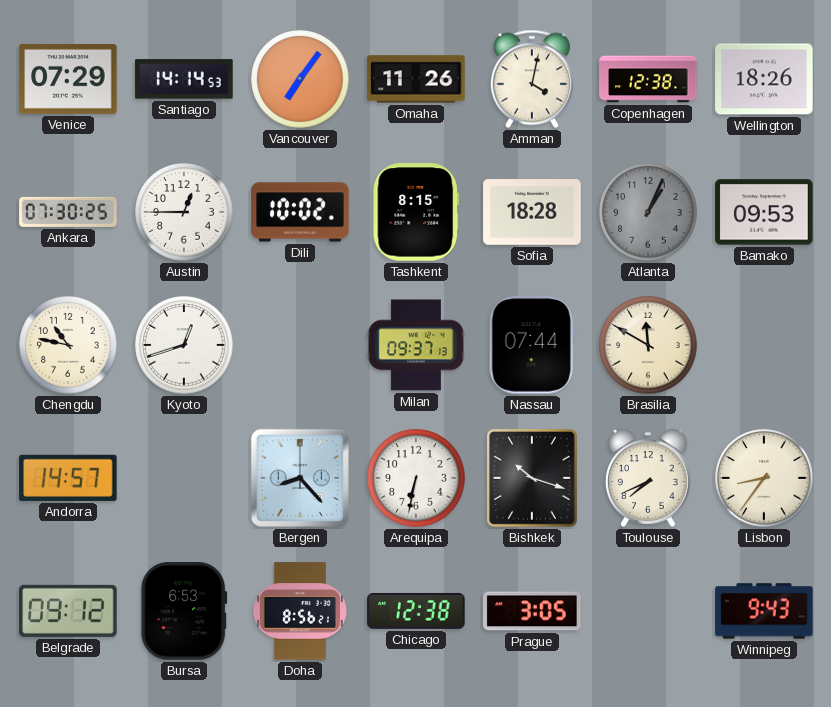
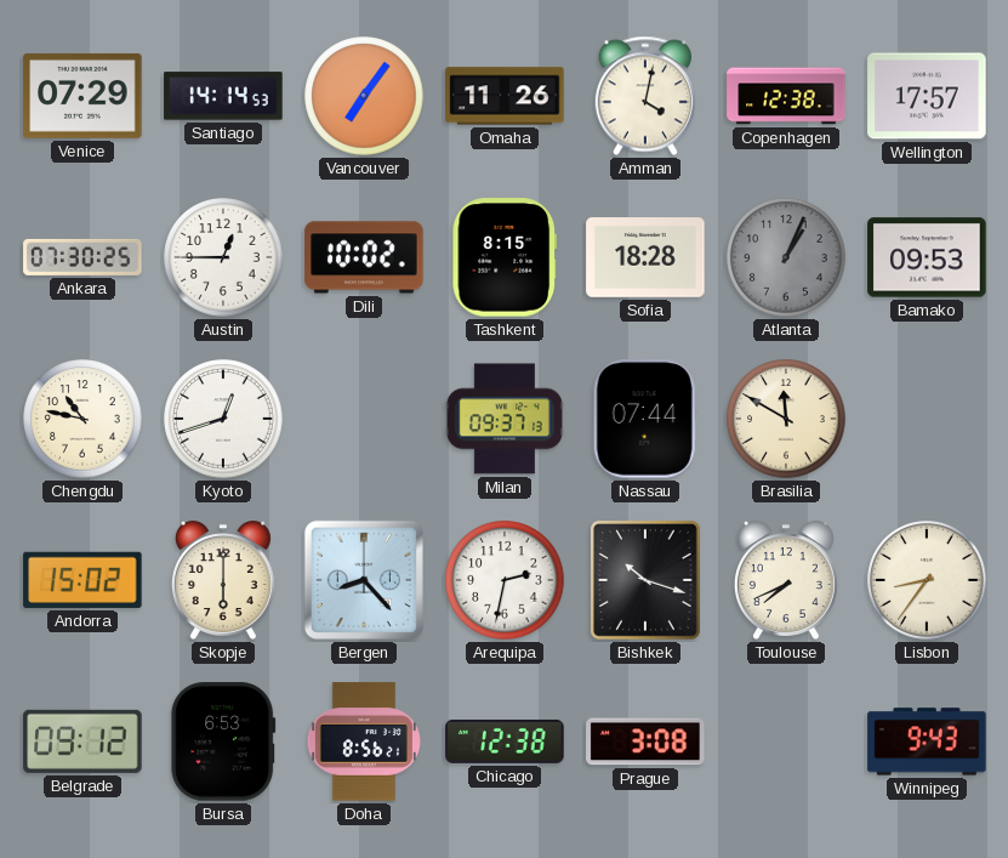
Wellington: 18:26 -> 17:57 (927, 96)
Andorra: 14:57 -> 15:02 (82, 580)
Skopje: none -> 6:00 (223, 580)
Arequipa: 6:32 -> 2:32 (505, 580)
Prague: 3:05 -> 3:08 (645, 741)
